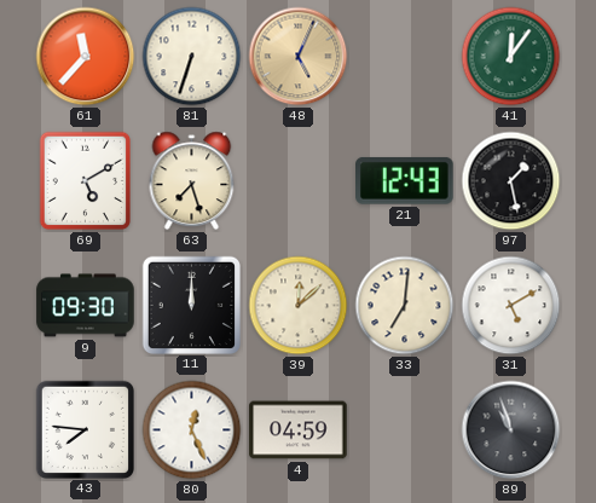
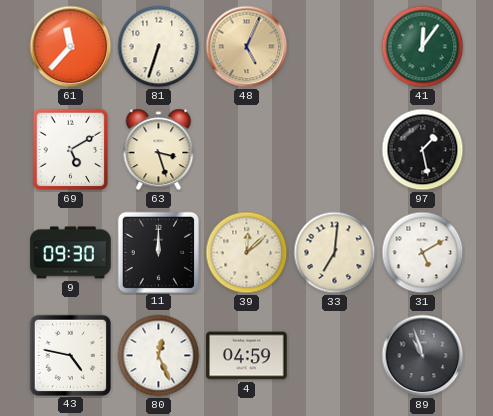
63: 7:27 -> 3:27 (159, 150)
21: 12:43 -> none (405, 181)
43: 7:46 -> 4:47 (70, 355)
